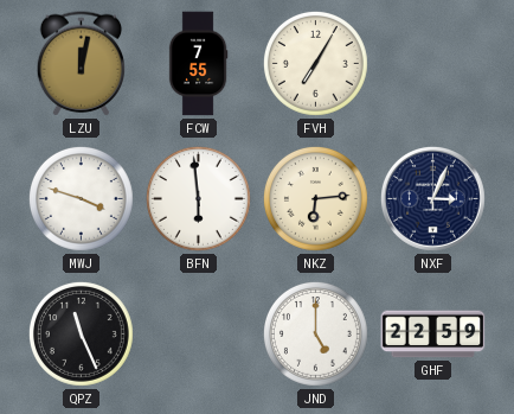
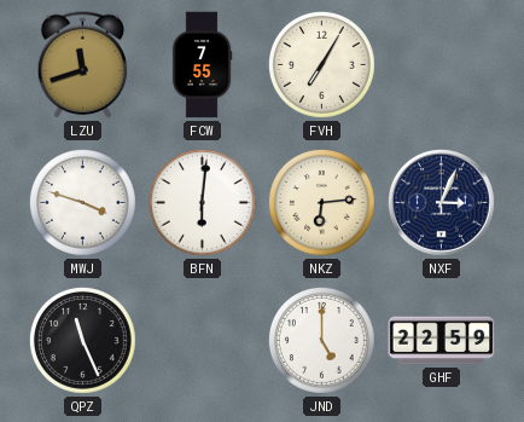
LZU: 12:02 -> 11:42 (82, 65)
BFN: 5:59 -> 6:01 (202, 202)
